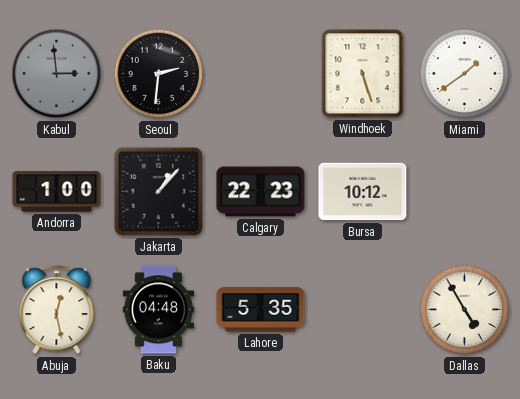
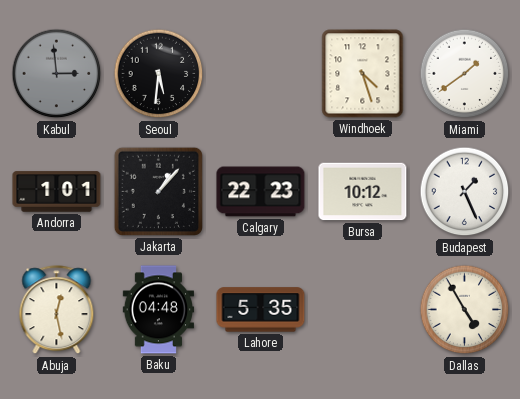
Seoul: 2:31 -> 5:31 (159, 74)
Windhoek: 5:27 -> 4:27 (363, 74)
Andorra: 1:00 -> 1:01 (57, 192)
Budapest: none -> 1:26 (465, 192)
